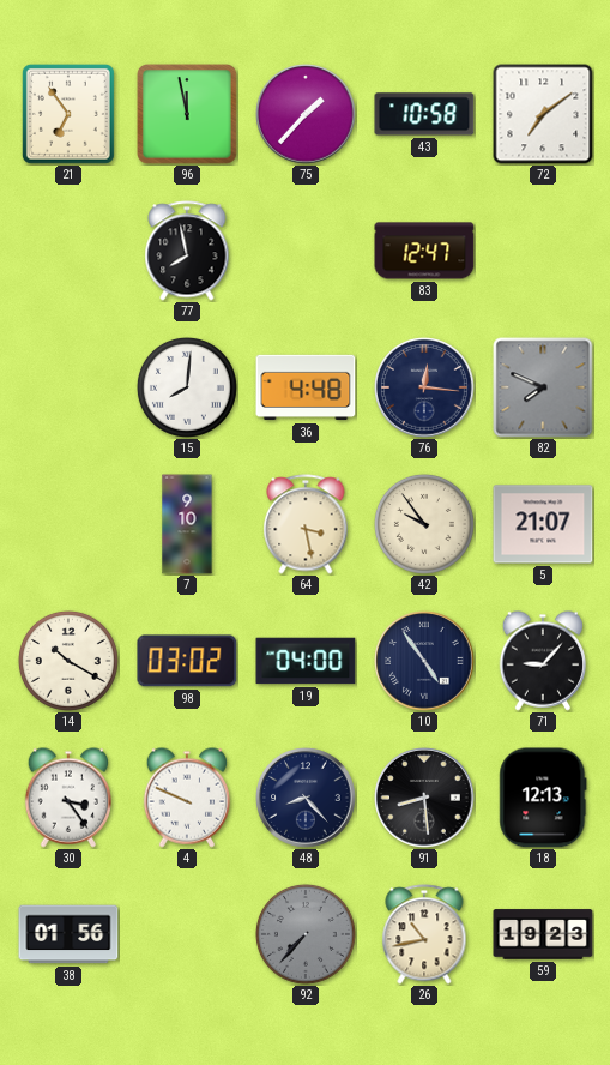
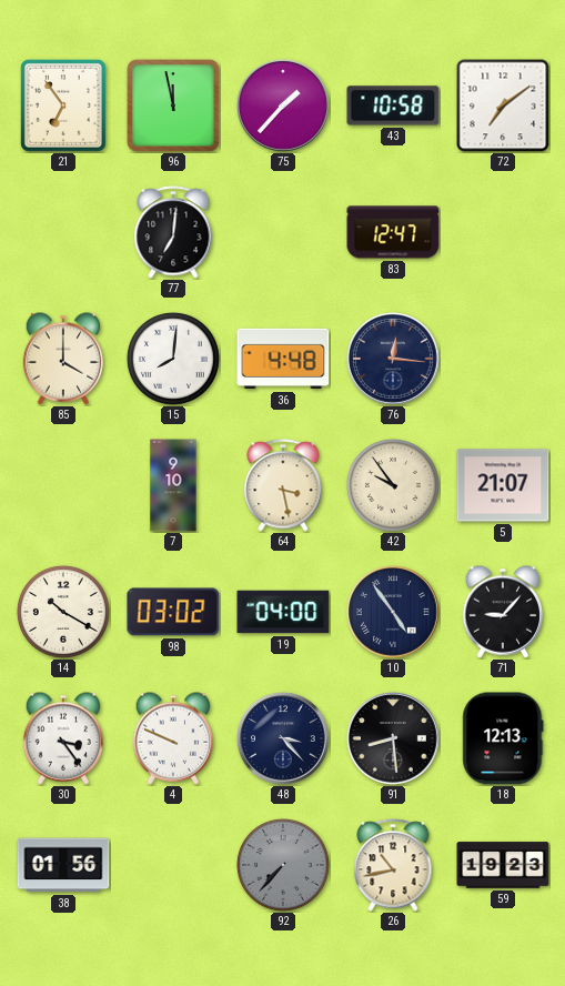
77: 7:58 -> 7:01 (173, 232)
85: none -> 4:00 (63, 359)
82: 7:49 -> none (543, 387)
48: 8:23 -> 3:23 (283, 738)
